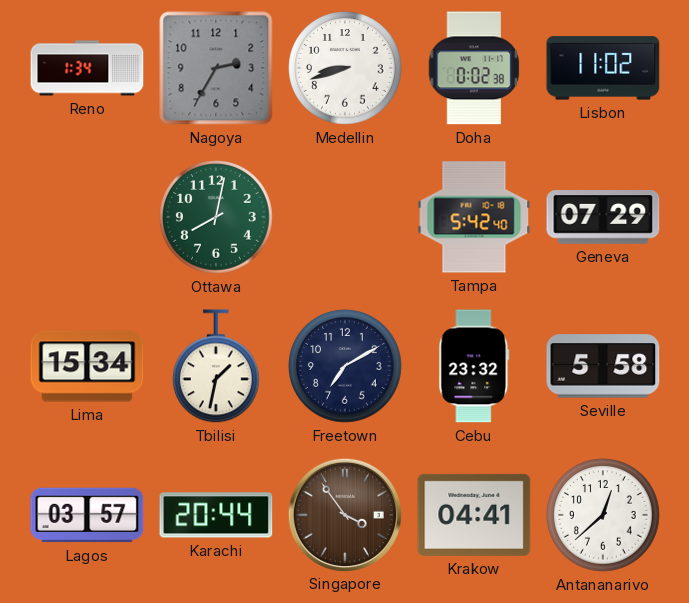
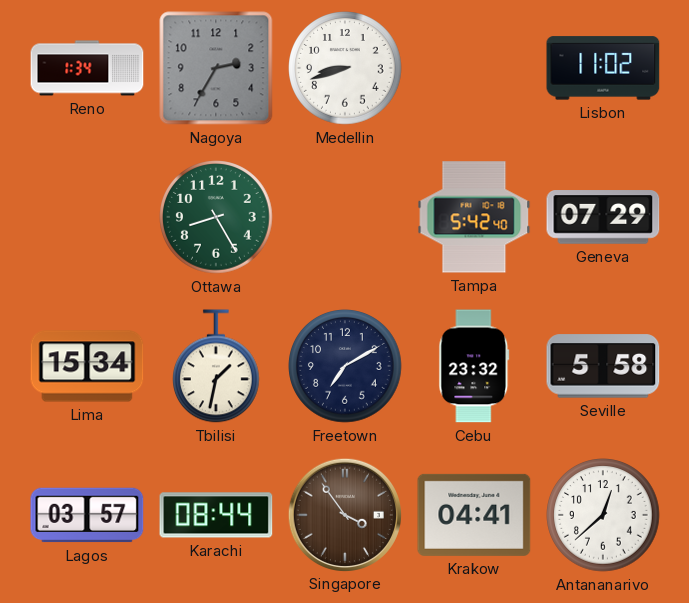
Doha: 0:02 -> none (474, 68)
Ottawa: 8:02 -> 8:25 (216, 217)
Karachi: 20:44 -> 08:44 (216, 515)
